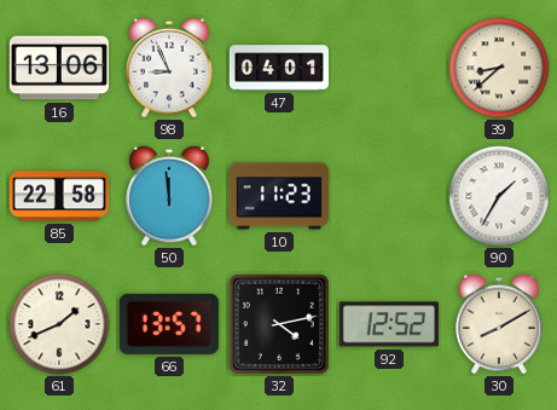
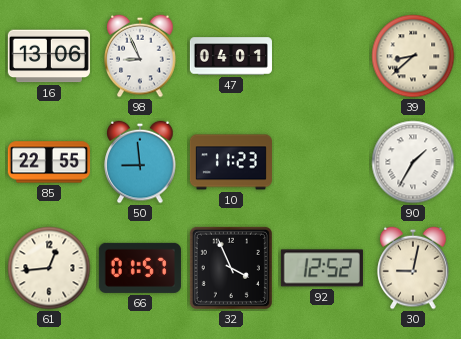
85: 22:58 -> 22:55 (49, 162)
50: 11:59 -> 8:59 (140, 162)
61: 1:41 -> 12:44 (49, 268)
66: 13:57 -> 01:57 (140, 268)
32: 4:13 -> 3:56 (231, 268)
30: 8:10 -> 9:02 (413, 268)
